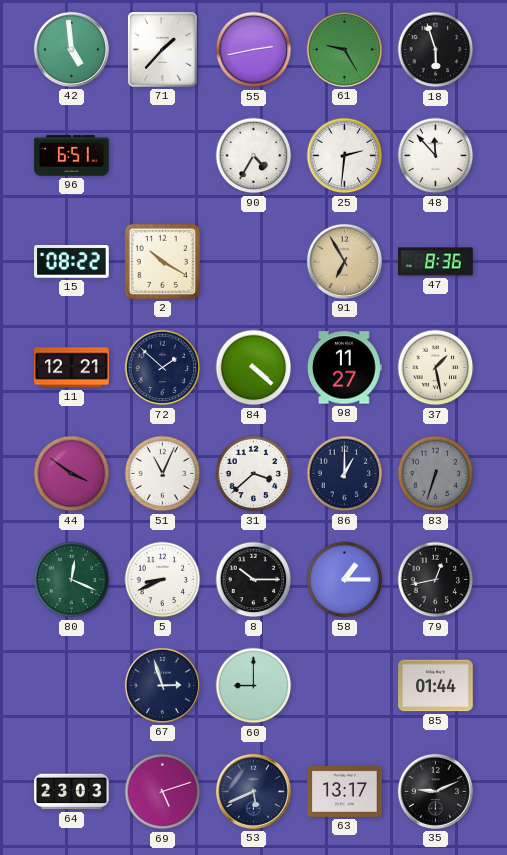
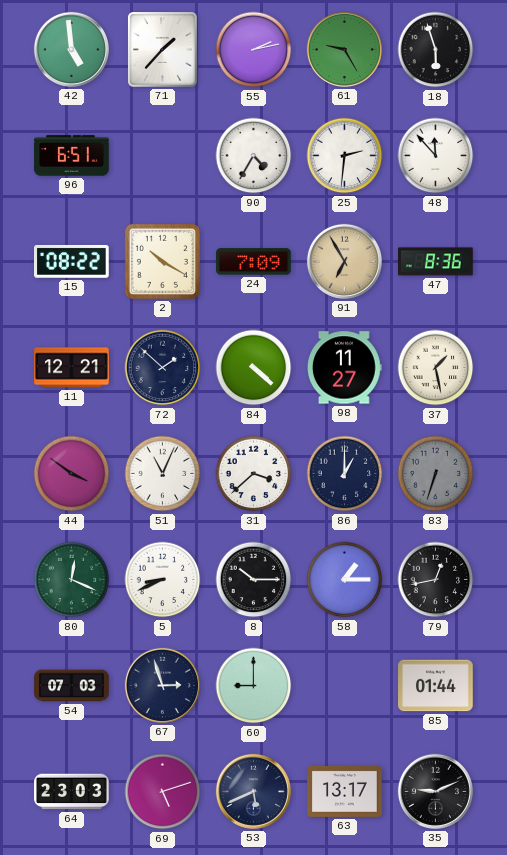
55: 2:43 -> 2:13 (254, 50)
24: none -> 7:09 (254, 262)
54: none -> 07:03 (72, 686)
